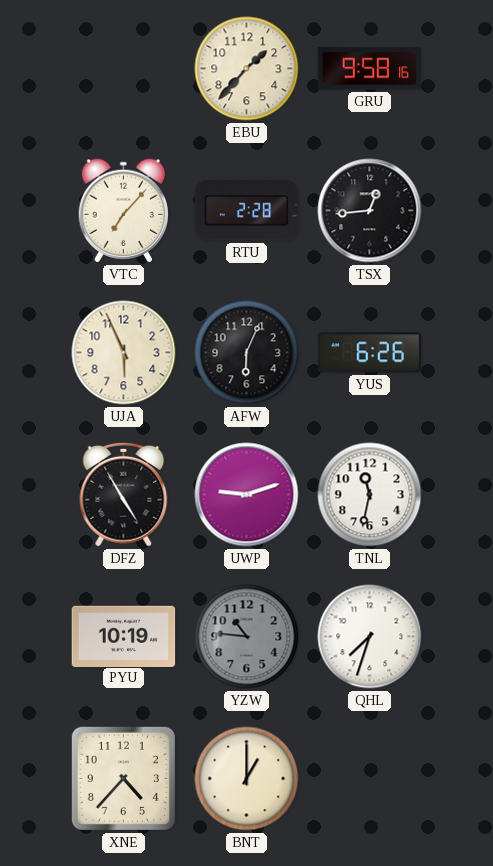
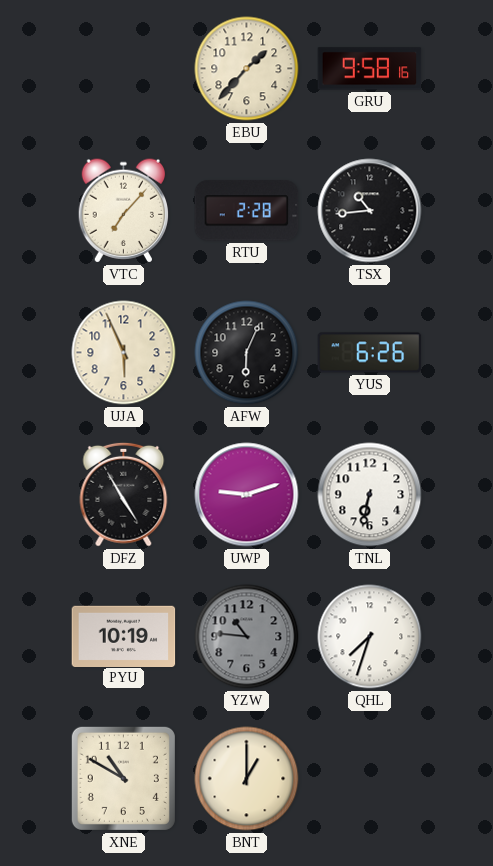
TSX: 12:44 -> 10:44 (370, 211)
TNL: 11:32 -> 6:32 (370, 495)
XNE: 4:37 -> 10:50 (123, 778)
